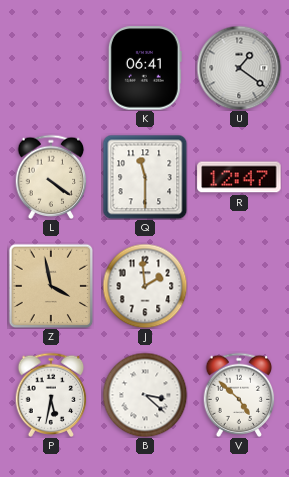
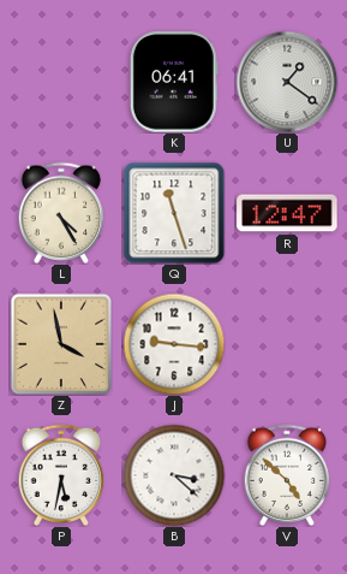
L: 4:21 -> 4:25 (61, 212)
Q: 11:30 -> 11:27 (174, 213)
J: 1:59 -> 9:16 (174, 344)
